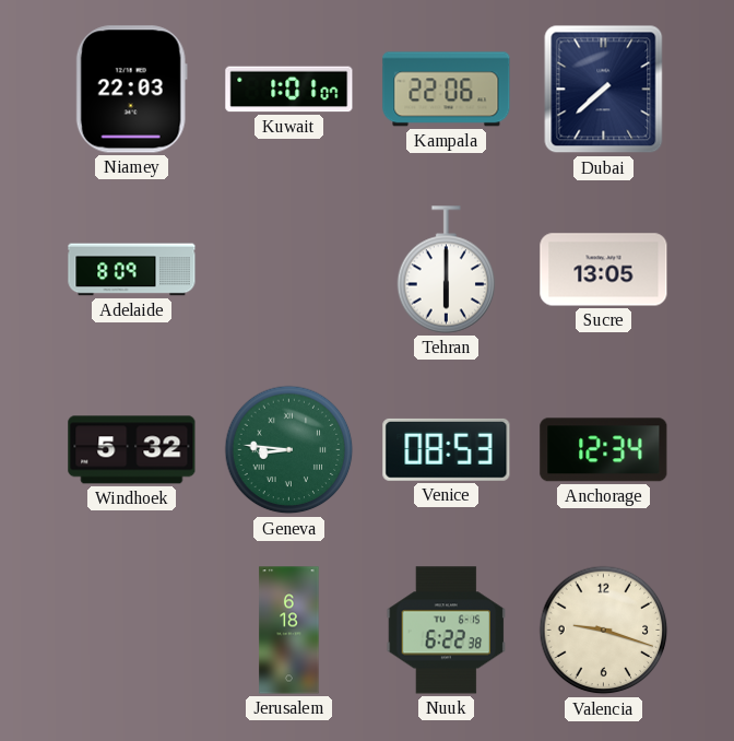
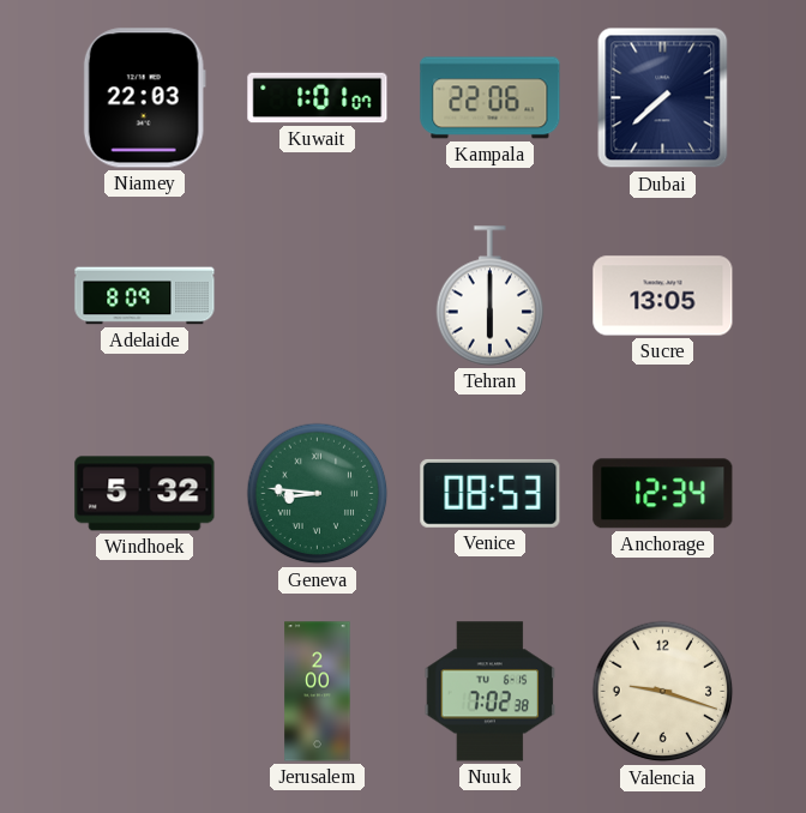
Jerusalem: 6:18 -> 2:00 (318, 692)
Nuuk: 6:22 -> 7:02 (491, 692)
